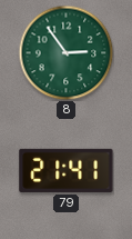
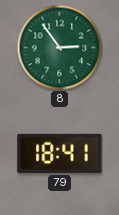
79: 21:41 -> 18:41 (60, 153)
